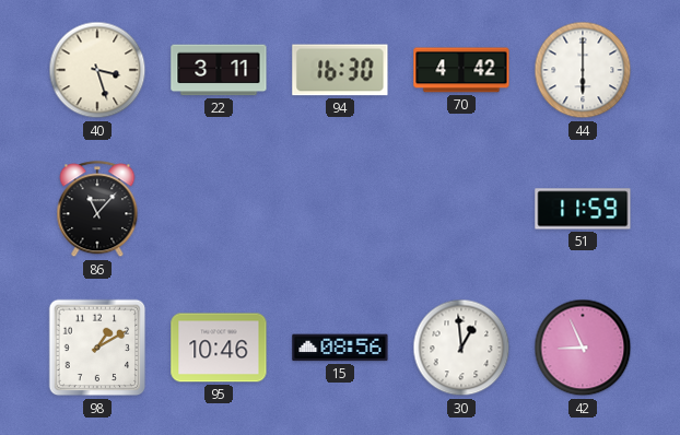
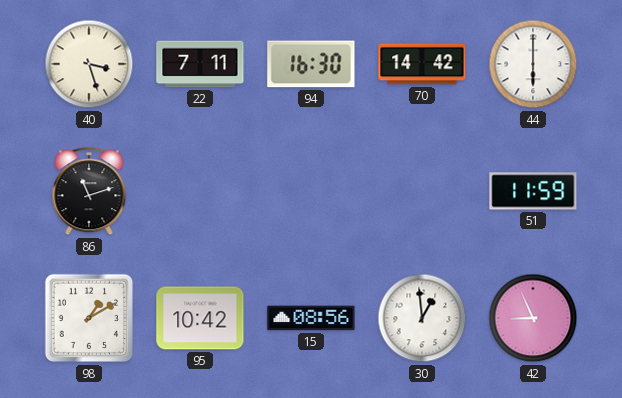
22: 3:11 -> 7:11 (200, 64)
70: 4:42 -> 14:42 (422, 64)
86: 11:07 -> 11:12 (89, 192)
95: 10:46 -> 10:42 (200, 318)
